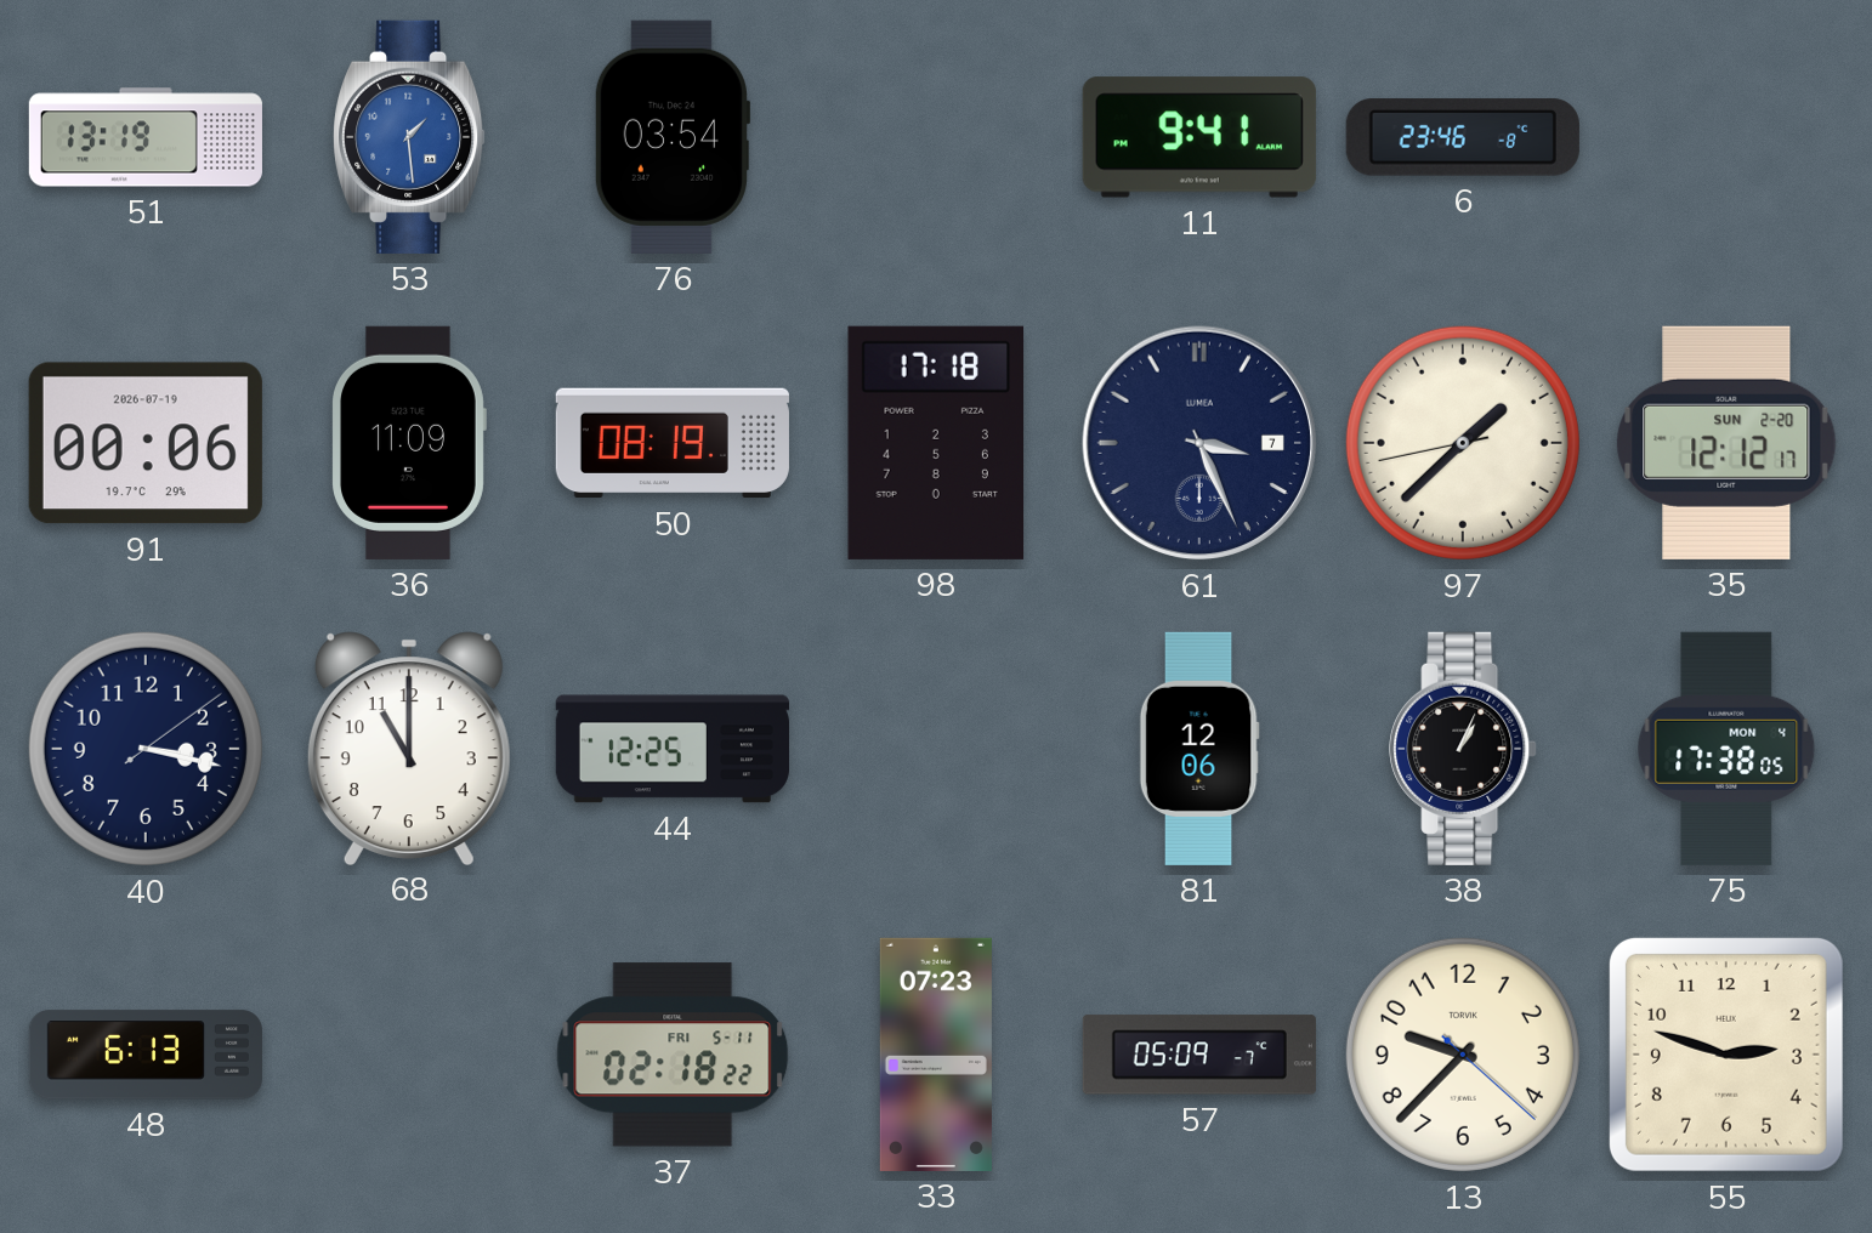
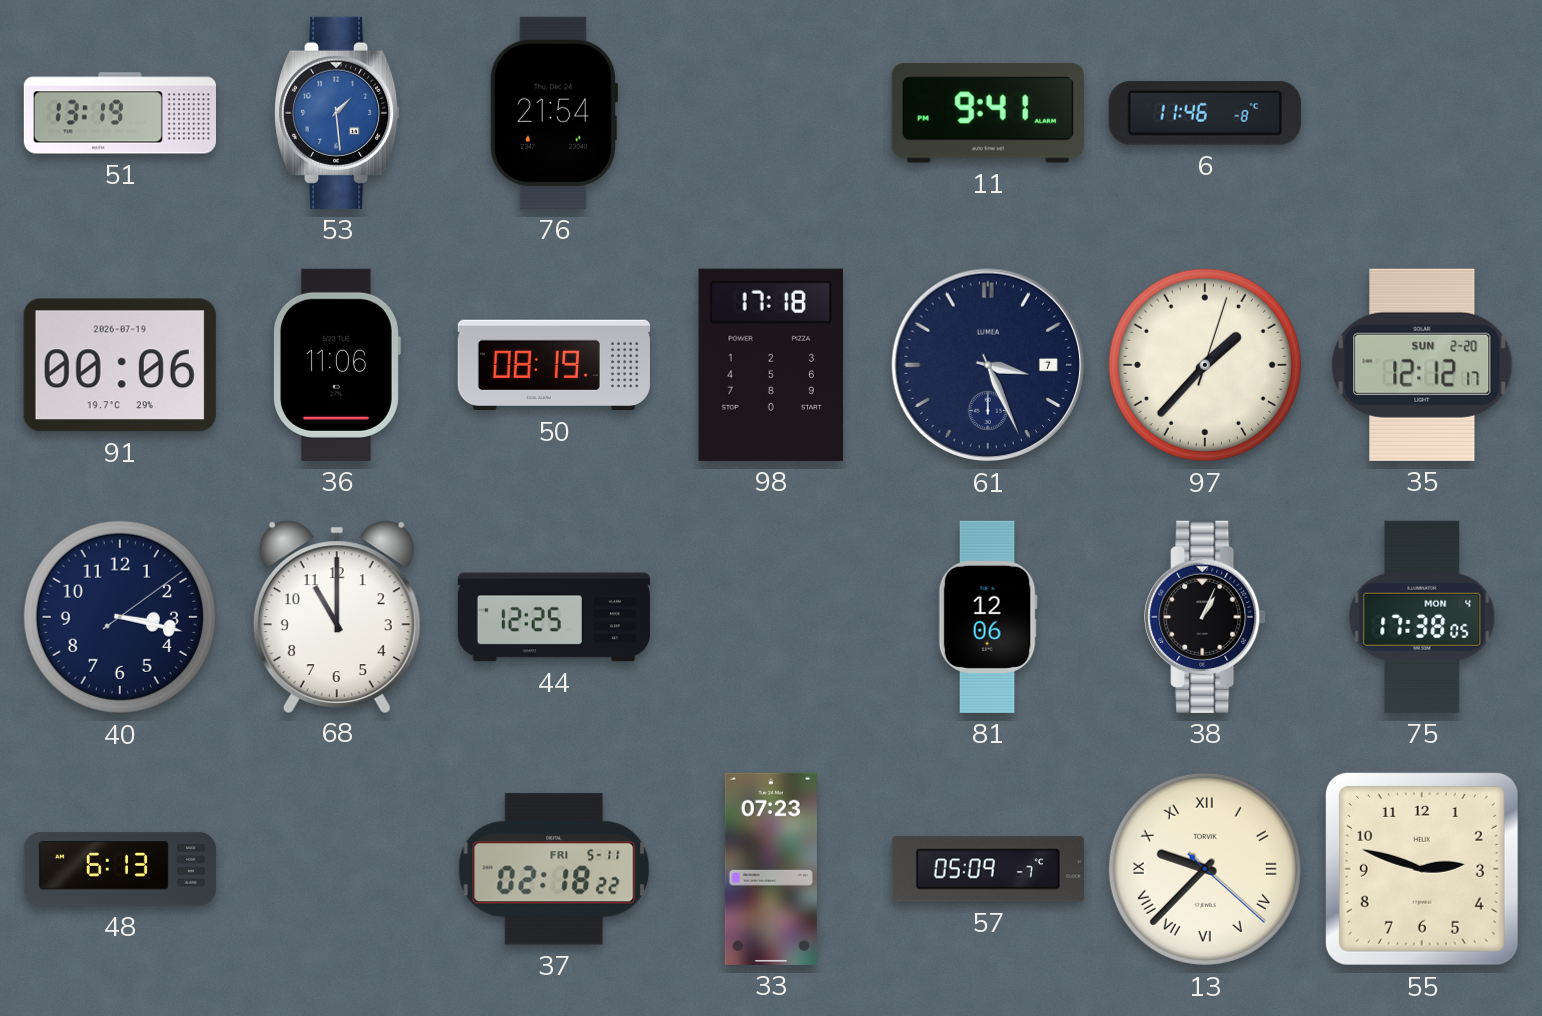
76: 03:54 -> 21:54 (553, 113)
6: 23:46 -> 11:46 (1205, 113)
36: 11:09 -> 11:06 (337, 365)
97: 1:37:43 -> 1:37:03 (1205, 365)
13 numerals: Arabic -> Roman (1205, 869)
